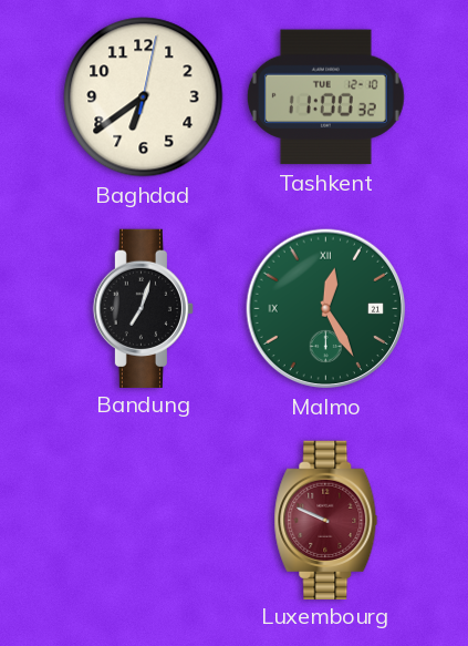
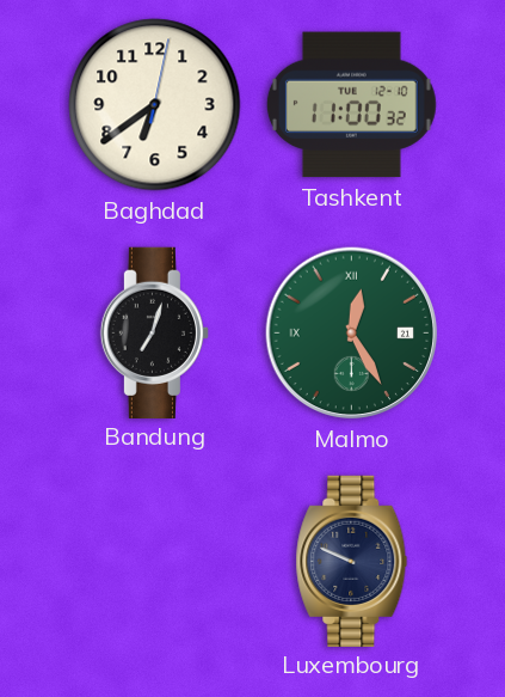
Luxembourg dial: burgundy -> navy (352, 561)
